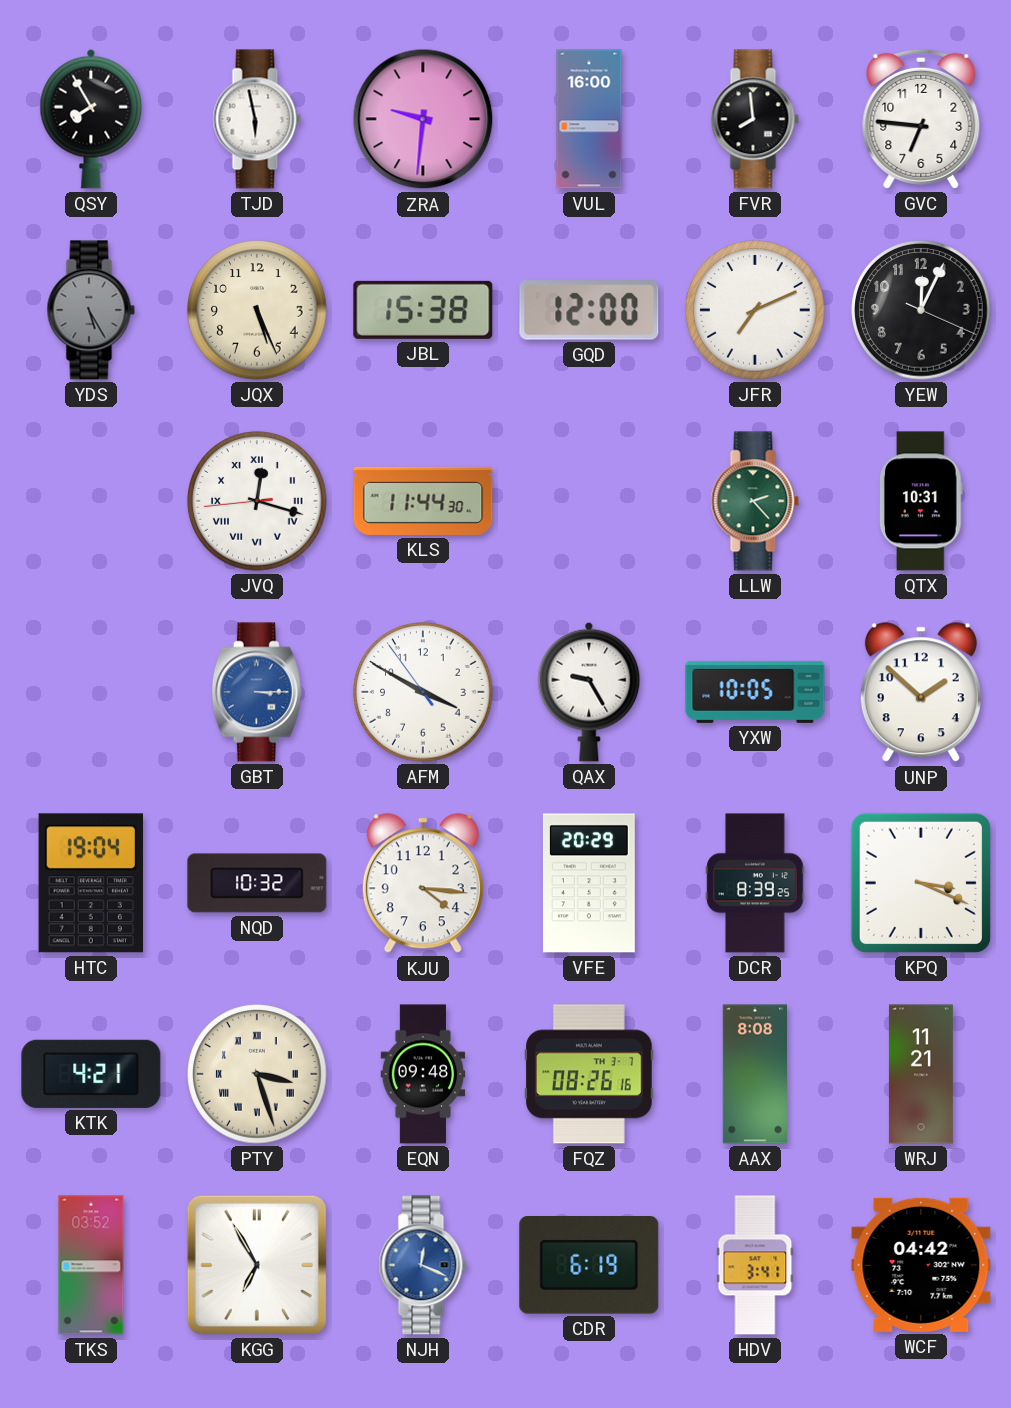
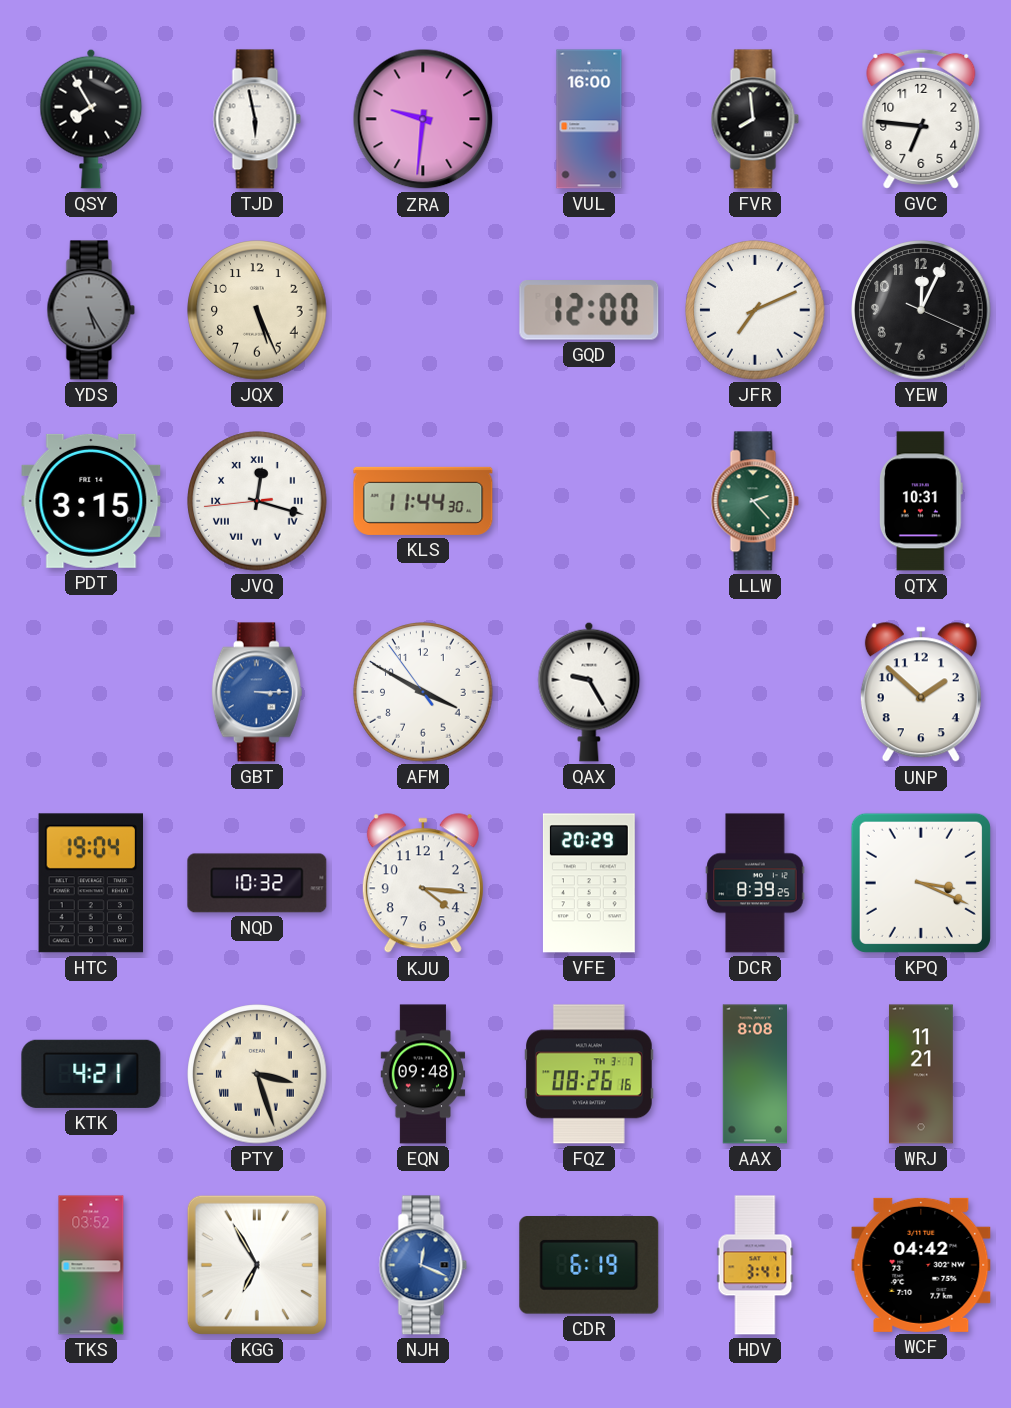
JBL: 15:38 -> none (423, 310)
PDT: none -> 3:15 (91, 501)
YXW: 10:05 -> none (755, 692)
